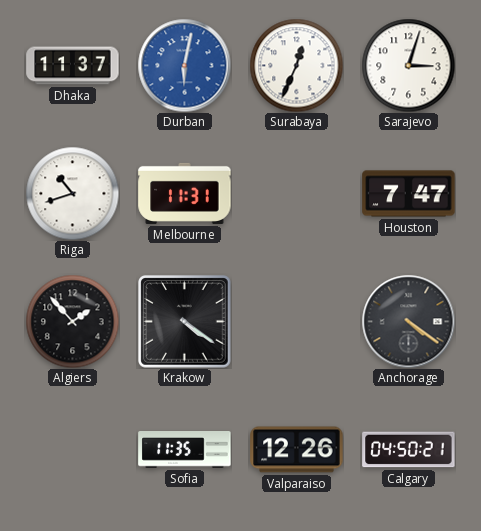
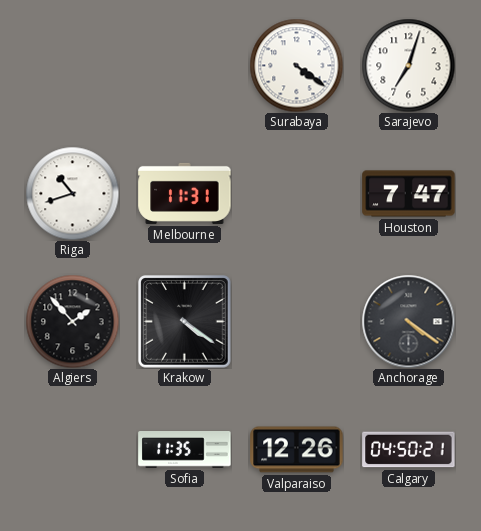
Dhaka: 11:37 -> none (73, 66)
Durban: 6:02 -> none (184, 65)
Surabaya: 12:34 -> 4:21 (296, 65)
Sarajevo: 3:03 -> 7:03 (408, 65)
